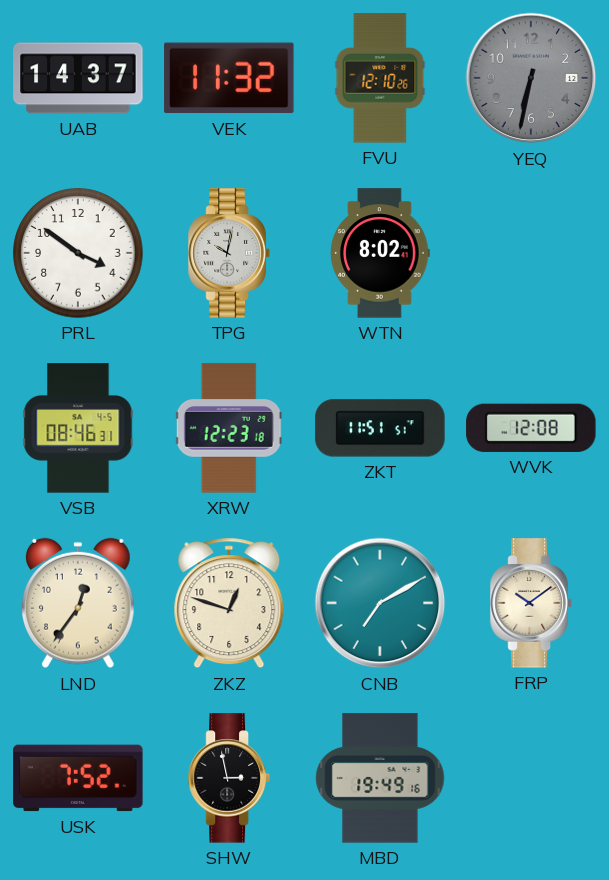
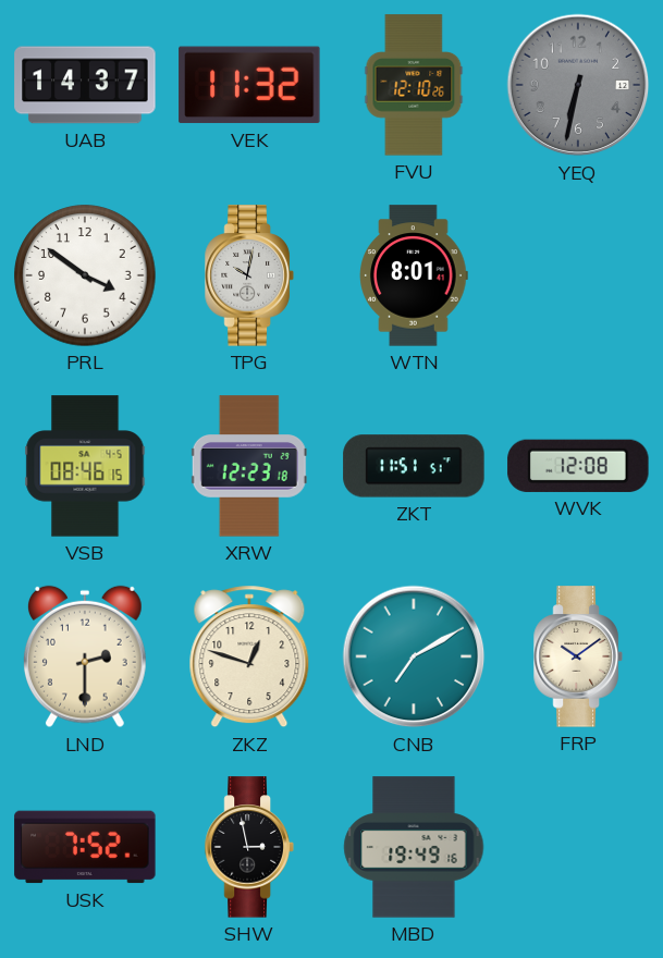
WTN: 8:02 -> 8:01 (414, 275)
VSB: 08:46:31 -> 08:46:15 (85, 466)
LND: 12:36 -> 2:30 (85, 656)
